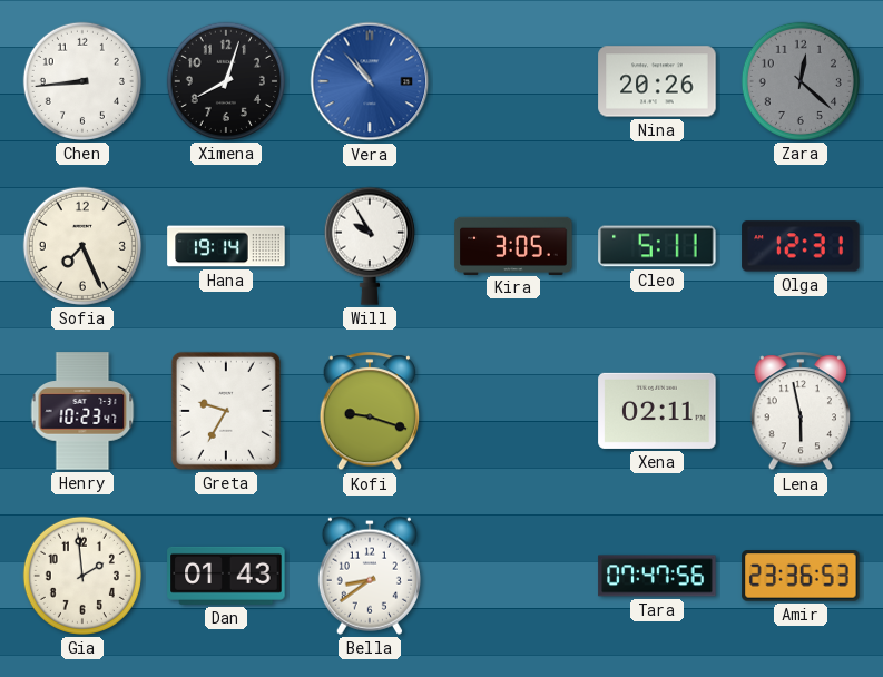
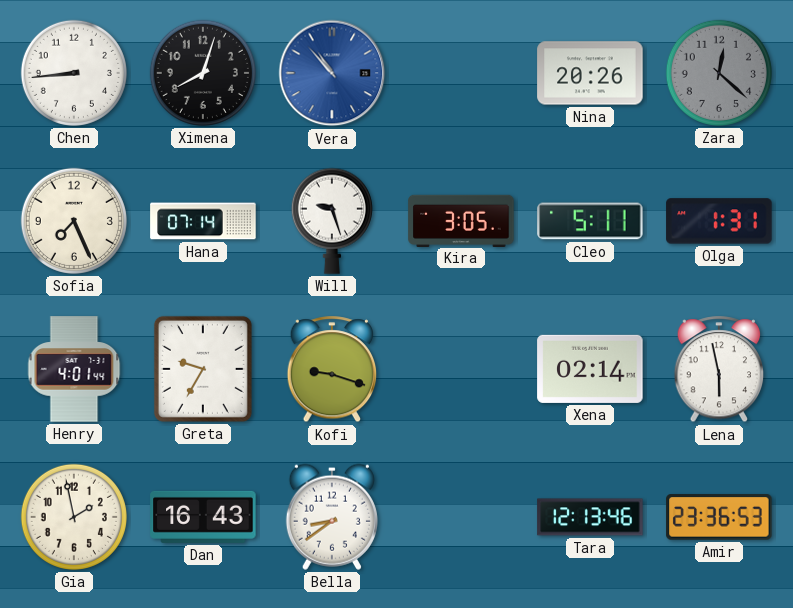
Hana: 19:14 -> 07:14 (203, 221)
Will: 9:55 -> 9:27 (332, 221)
Olga: 12:31 -> 1:31 (719, 221)
Henry: 10:23 -> 4:01 (74, 369)
Xena: 02:11 -> 02:14 (590, 369)
Gia: 1:59 -> 1:58 (74, 517)
Dan: 01:43 -> 16:43 (203, 517)
Tara: 07:47 -> 12:13 (590, 517)
